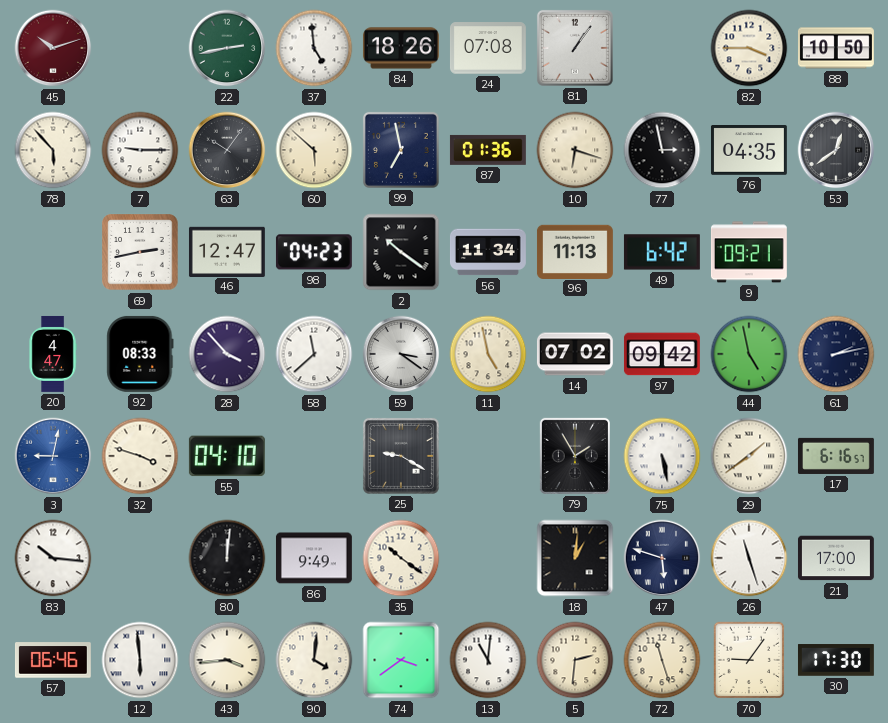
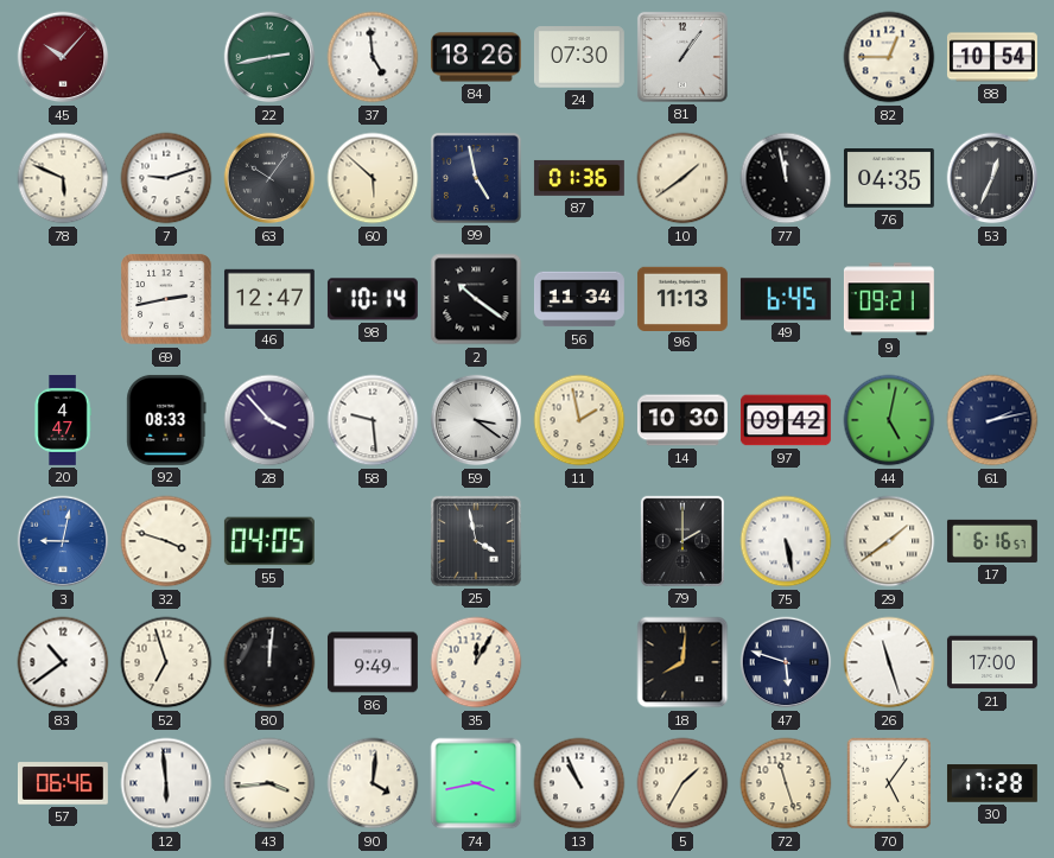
45: 10:12 -> 10:07 (63, 57)
24: 07:08 -> 07:30 (579, 57)
82: 3:45 -> 12:45 (889, 57)
88: 10:50 -> 10:54 (992, 57)
78: 5:53 -> 5:49 (63, 178)
7: 9:15 -> 9:12 (166, 178)
99: 6:58 -> 4:58 (476, 178)
10: 6:18 -> 1:39 (682, 178)
77: 2:58 -> 11:58 (786, 178)
53: 12:39 -> 12:34 (992, 178)
98: 04:23 -> 10:14 (373, 299)
49: 6:42 -> 6:45 (786, 299)
58: 11:38 -> 9:29 (373, 420)
11: 4:58 -> 1:58 (579, 420)
14: 07:02 -> 10:30 (682, 420)
44: 4:58 -> 5:02 (889, 420)
55: 04:10 -> 04:05 (269, 541)
25: 9:20 -> 3:58 (476, 541)
79: 1:55 -> 2:00 (682, 541)
83: 10:16 -> 10:39 (63, 662)
52: none -> 6:57 (166, 662)
35: 10:21 -> 12:05 (476, 662)
18: 1:01 -> 8:01 (682, 662)
74: 3:39 -> 3:43 (476, 783)
13: 11:01 -> 10:56 (579, 783)
5: 2:31 -> 1:35 (682, 783)
70: 9:06 -> 5:06 (889, 783)
30: 17:30 -> 17:28 (992, 783)
